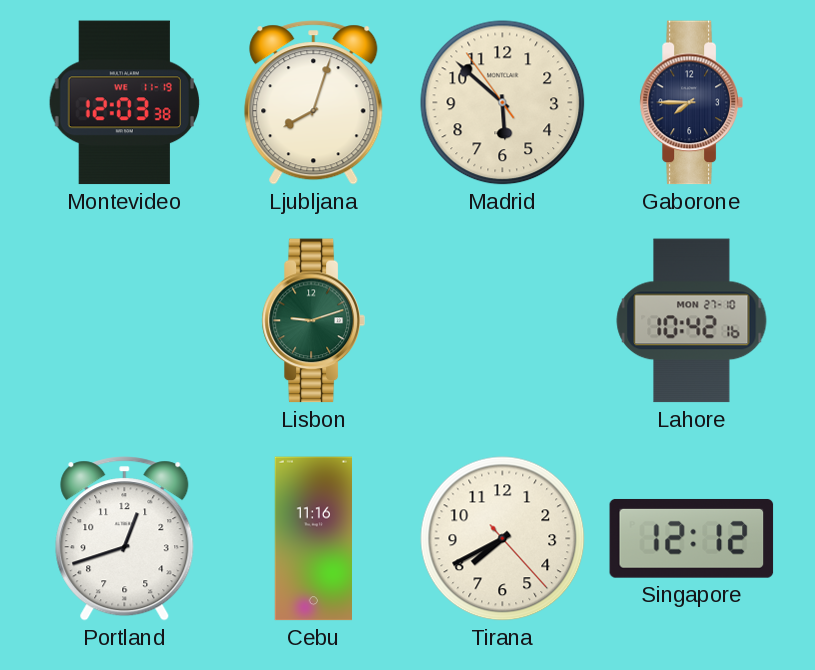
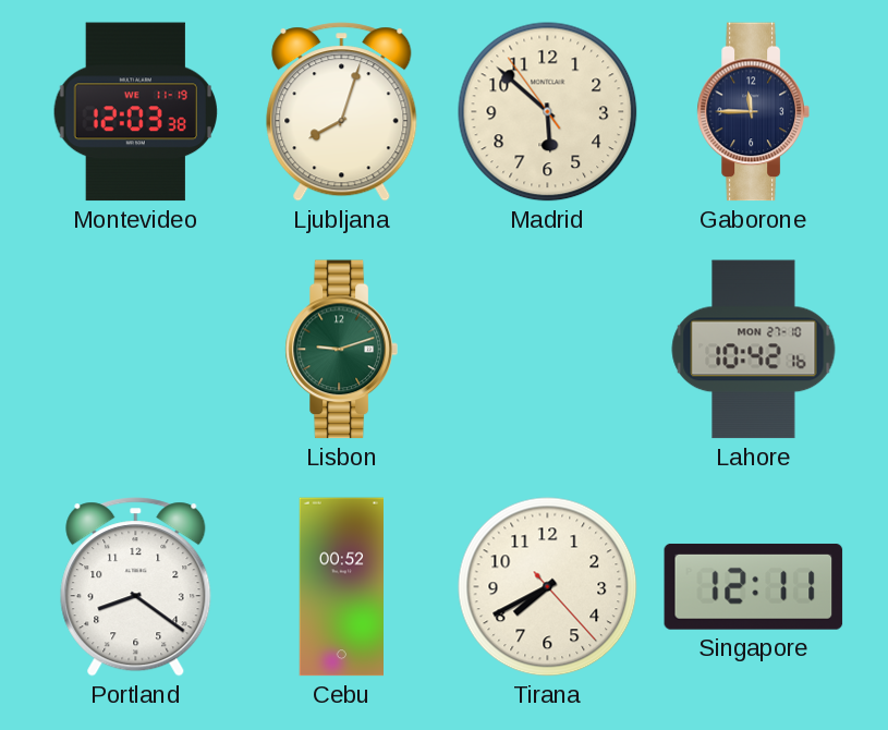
Gaborone: 7:45 -> 11:45 (753, 112)
Portland: 12:42 -> 8:21 (136, 587)
Cebu: 11:16 -> 00:52 (341, 587)
Singapore: 12:12 -> 12:11 (754, 586)
